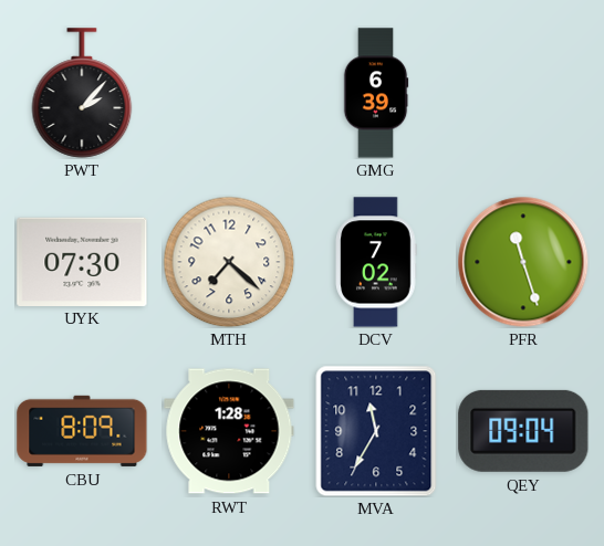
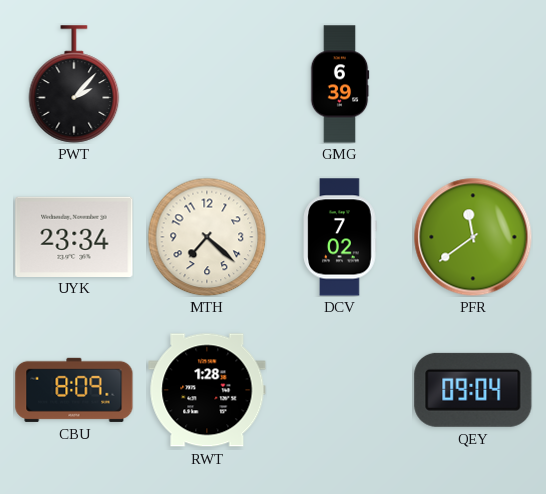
UYK: 07:30 -> 23:34 (74, 236)
PFR: 11:27 -> 11:39 (473, 237)
MVA: 11:35 -> none (376, 431)
